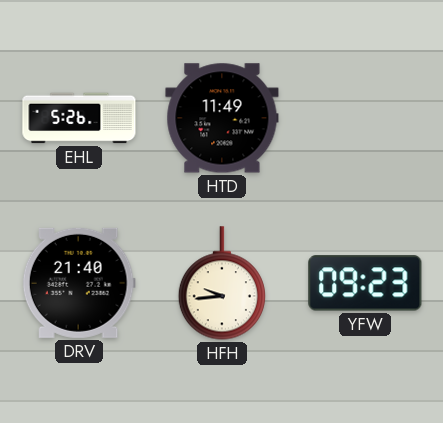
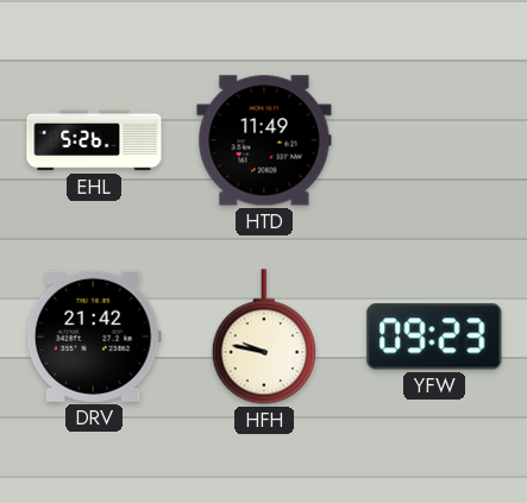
DRV: 21:40 -> 21:42 (94, 337)
HFH: 9:44 -> 9:47 (264, 337)
